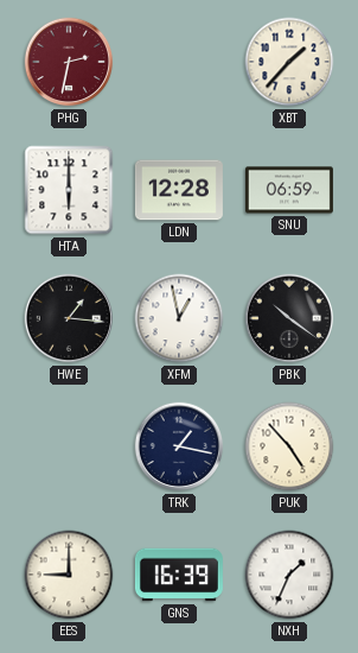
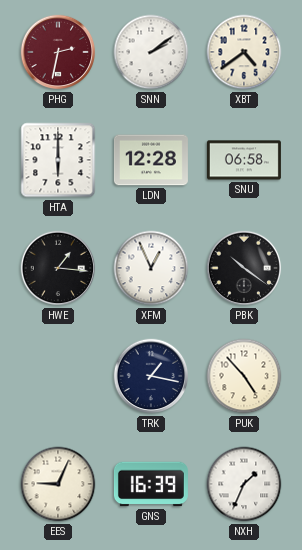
SNN: none -> 2:09 (151, 52)
XBT: 1:37 -> 4:39 (244, 52)
SNU: 06:59 -> 06:58 (244, 160)
XFM: 12:58 -> 12:56 (151, 268)
EES: 9:00 -> 9:04 (58, 484)
